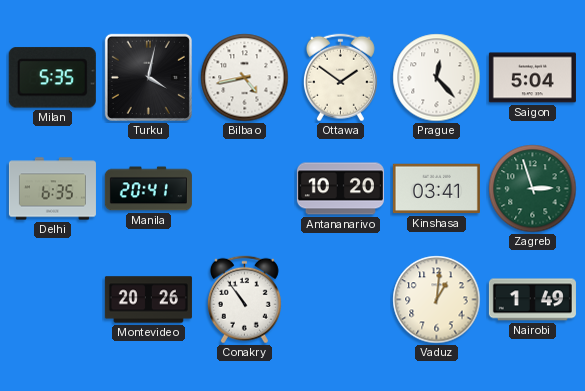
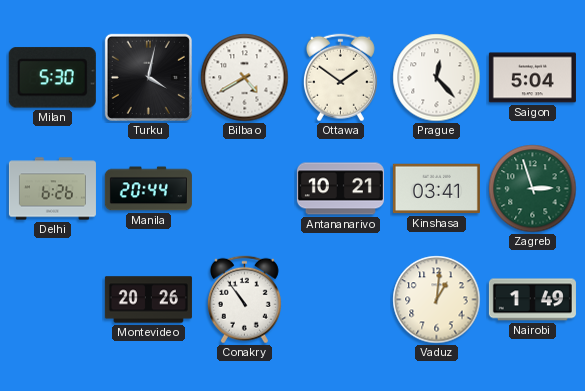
Milan: 5:35 -> 5:30 (52, 78)
Bilbao: 4:43 -> 4:40 (245, 78)
Delhi: 6:35 -> 6:26 (52, 189)
Manila: 20:41 -> 20:44 (148, 189)
Antananarivo: 10:20 -> 10:21 (340, 189)
